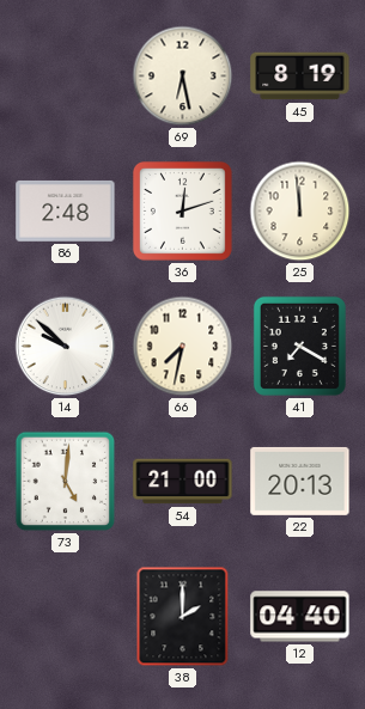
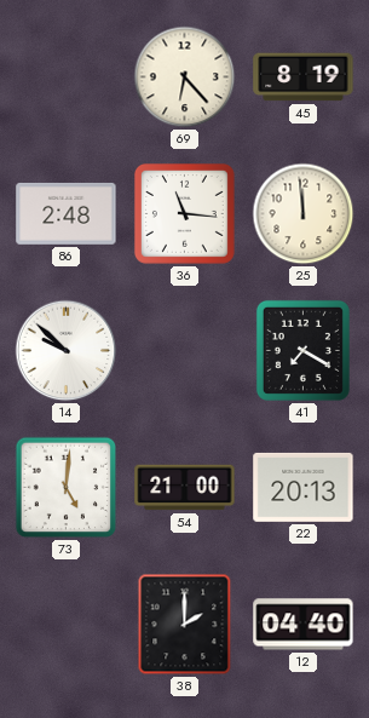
69: 6:28 -> 6:23 (185, 77)
36: 12:12 -> 11:16 (184, 213)
66: 7:32 -> none (183, 347)
